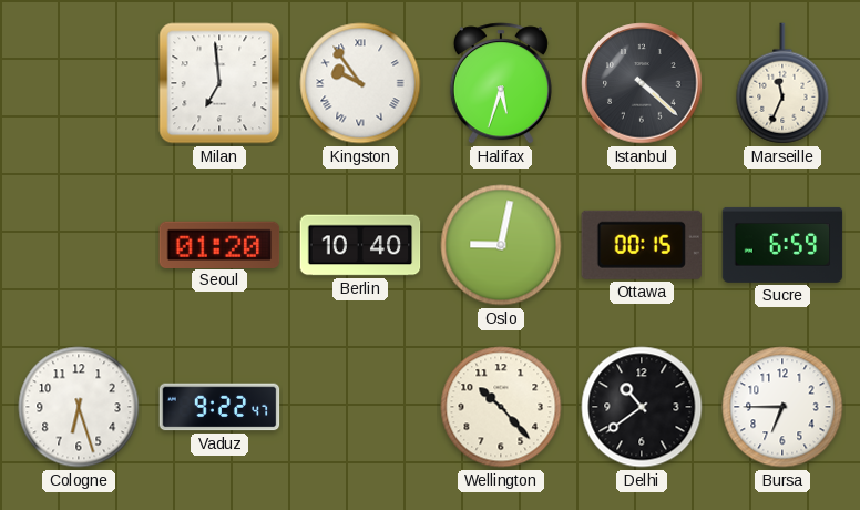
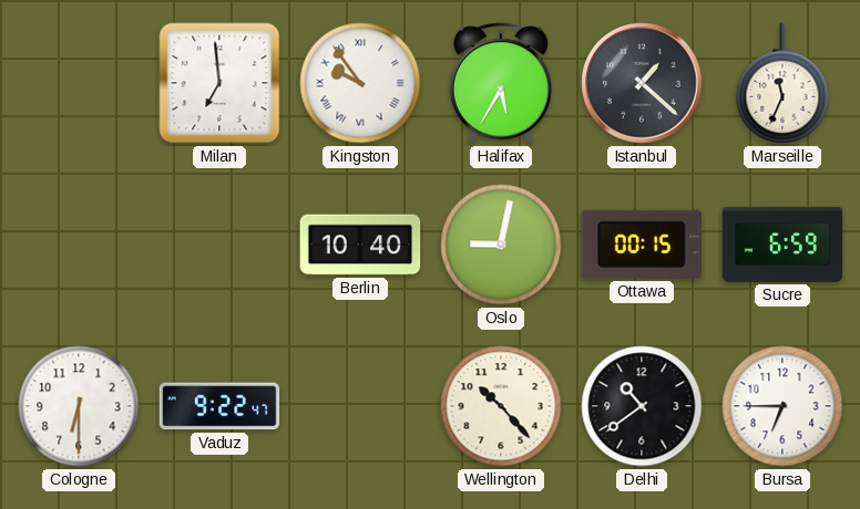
Halifax: 5:33 -> 5:35 (501, 83)
Istanbul: 4:22 -> 1:22 (642, 83)
Seoul: 01:20 -> none (219, 244)
Cologne: 6:27 -> 6:30 (79, 406)
